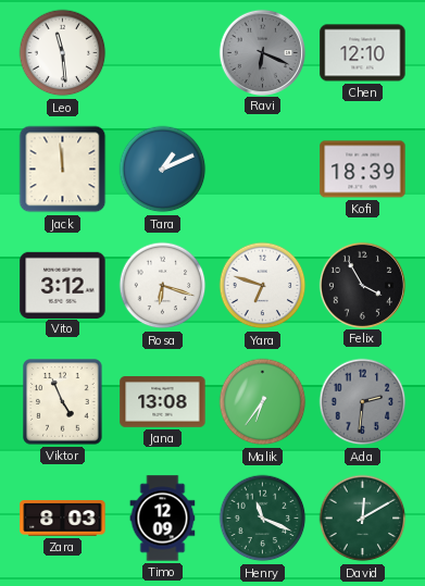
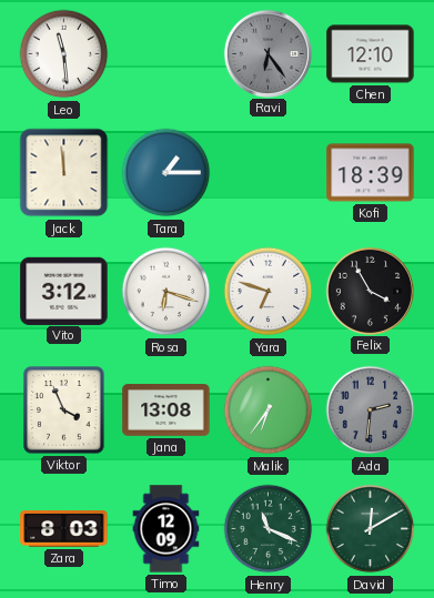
Ravi: 6:19 -> 6:24 (268, 53)
Tara: 1:11 -> 1:15 (166, 173)
Viktor: 4:56 -> 3:56 (64, 411)
